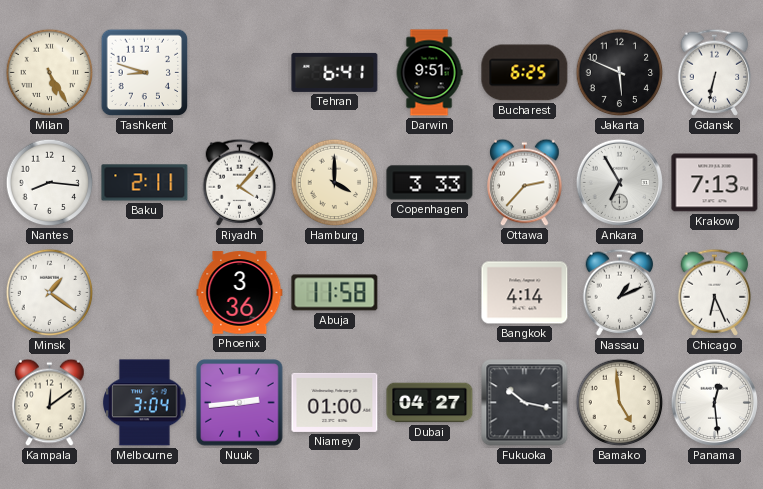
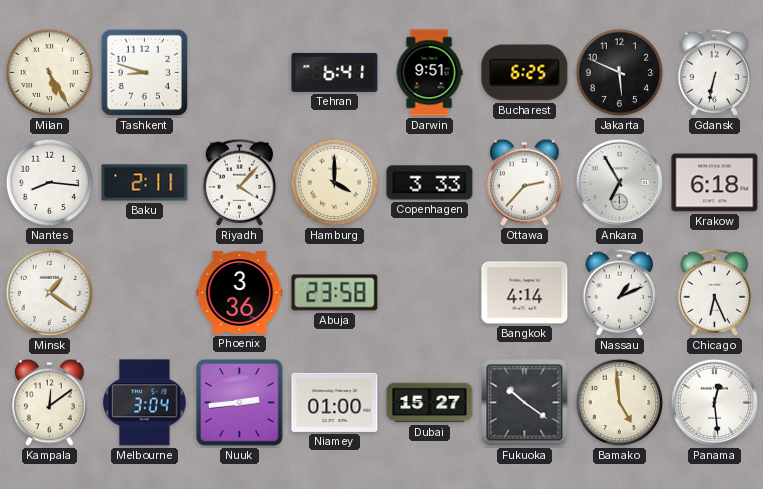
Krakow: 7:13 -> 6:18 (715, 183)
Abuja: 11:58 -> 23:58 (335, 293)
Dubai: 04:27 -> 15:27 (430, 403)
Fukuoka: 10:17 -> 10:21 (525, 403)
